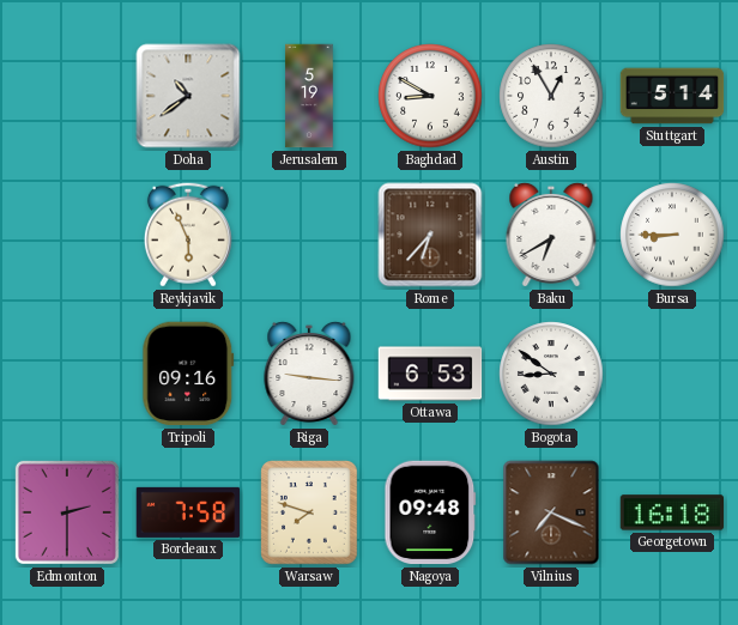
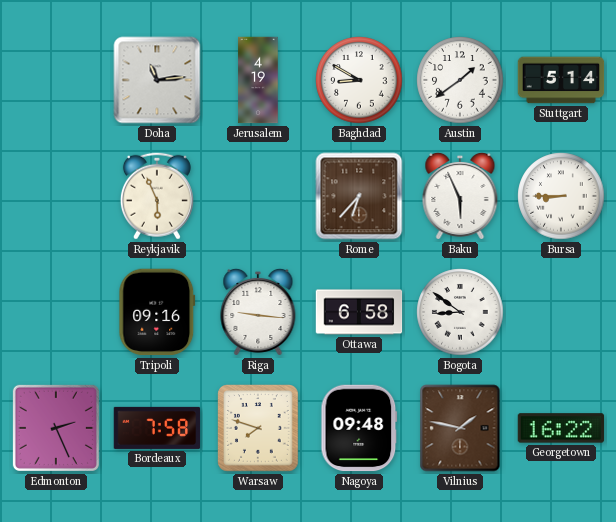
Doha: 10:39 -> 11:14 (157, 80)
Jerusalem: 5:19 -> 4:19 (258, 80)
Austin: 12:55 -> 1:39 (460, 80)
Baku: 6:40 -> 5:56 (460, 196)
Ottawa: 6:53 -> 6:58 (359, 312)
Edmonton: 2:30 -> 2:26 (56, 428)
Vilnius: 7:19 -> 1:47 (460, 428)
Georgetown: 16:18 -> 16:22 (561, 428)
